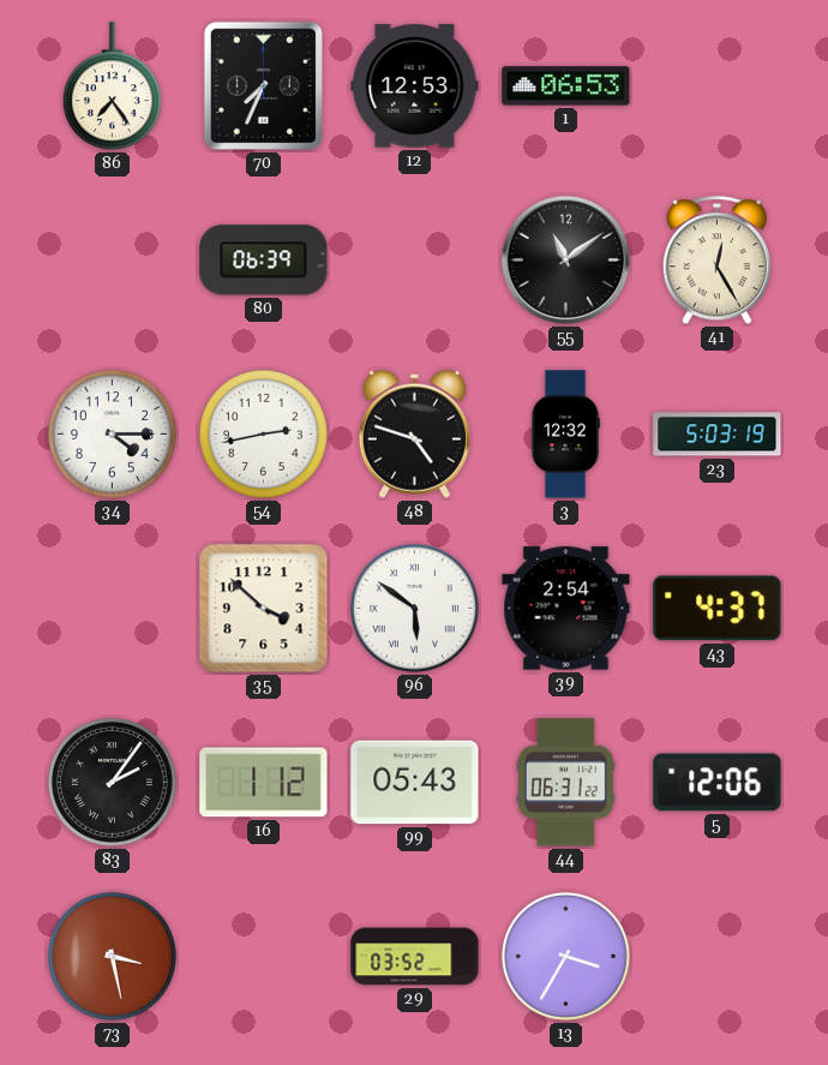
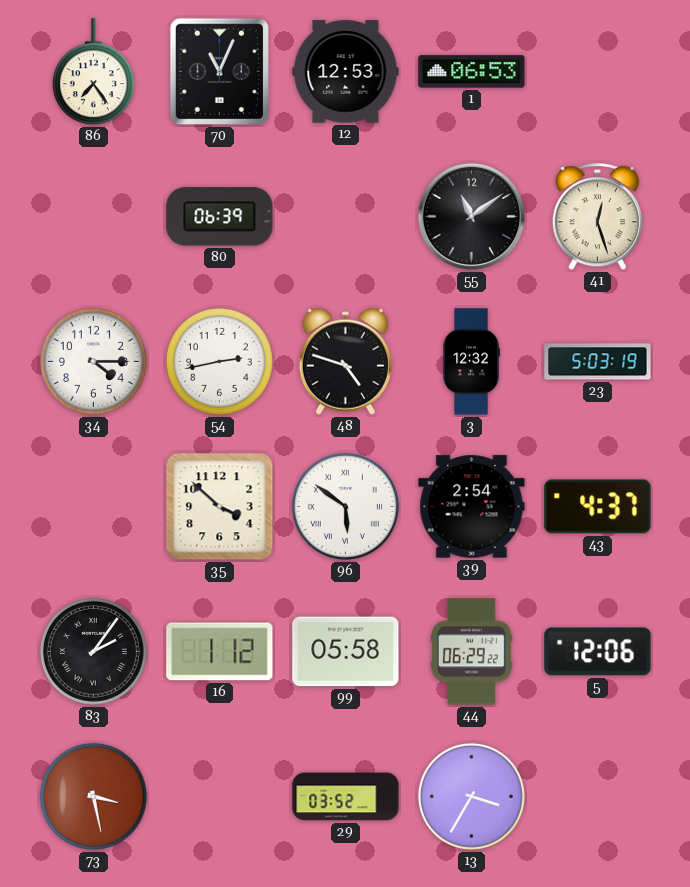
70: 7:34 -> 11:04 (219, 72)
41: 12:25 -> 12:27 (597, 217)
99: 05:43 -> 05:58 (346, 652)
44: 06:31 -> 06:29 (471, 652)
